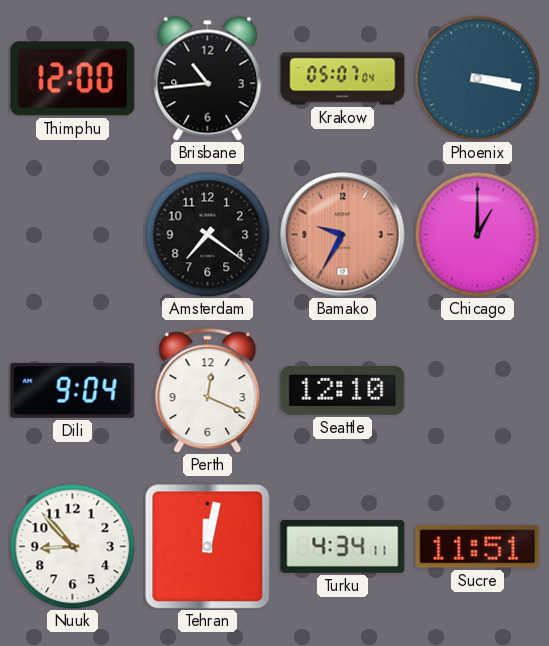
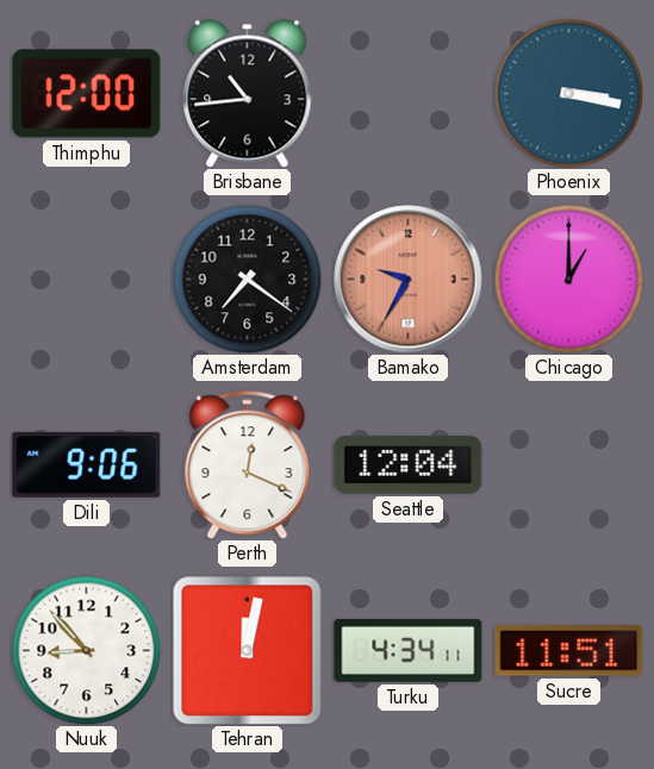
Krakow: 05:07 -> none (343, 79)
Dili: 9:04 -> 9:06 (87, 464)
Seattle: 12:10 -> 12:04 (409, 464)
